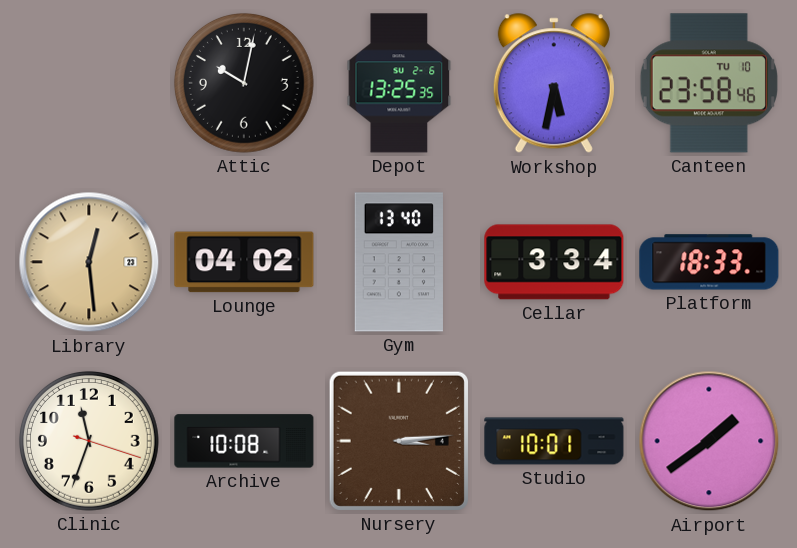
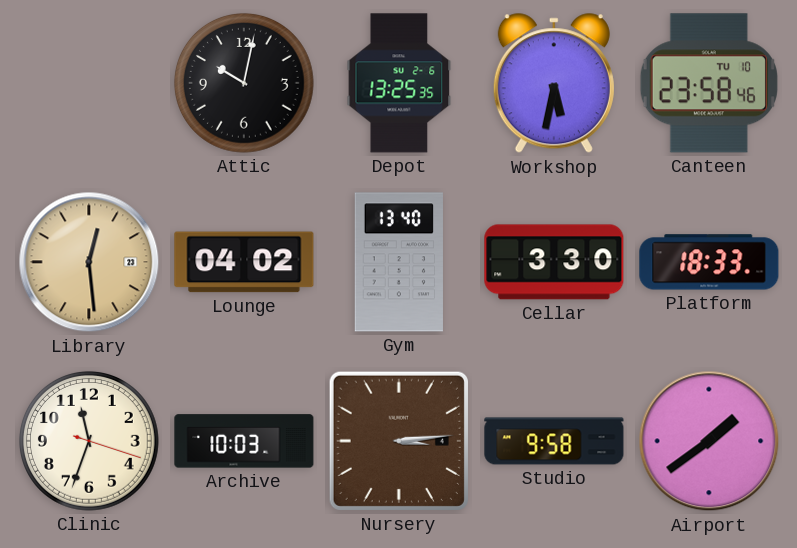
Cellar: 3:34 -> 3:30 (554, 262)
Archive: 10:08 -> 10:03 (244, 441)
Studio: 10:01 -> 9:58 (554, 441)
